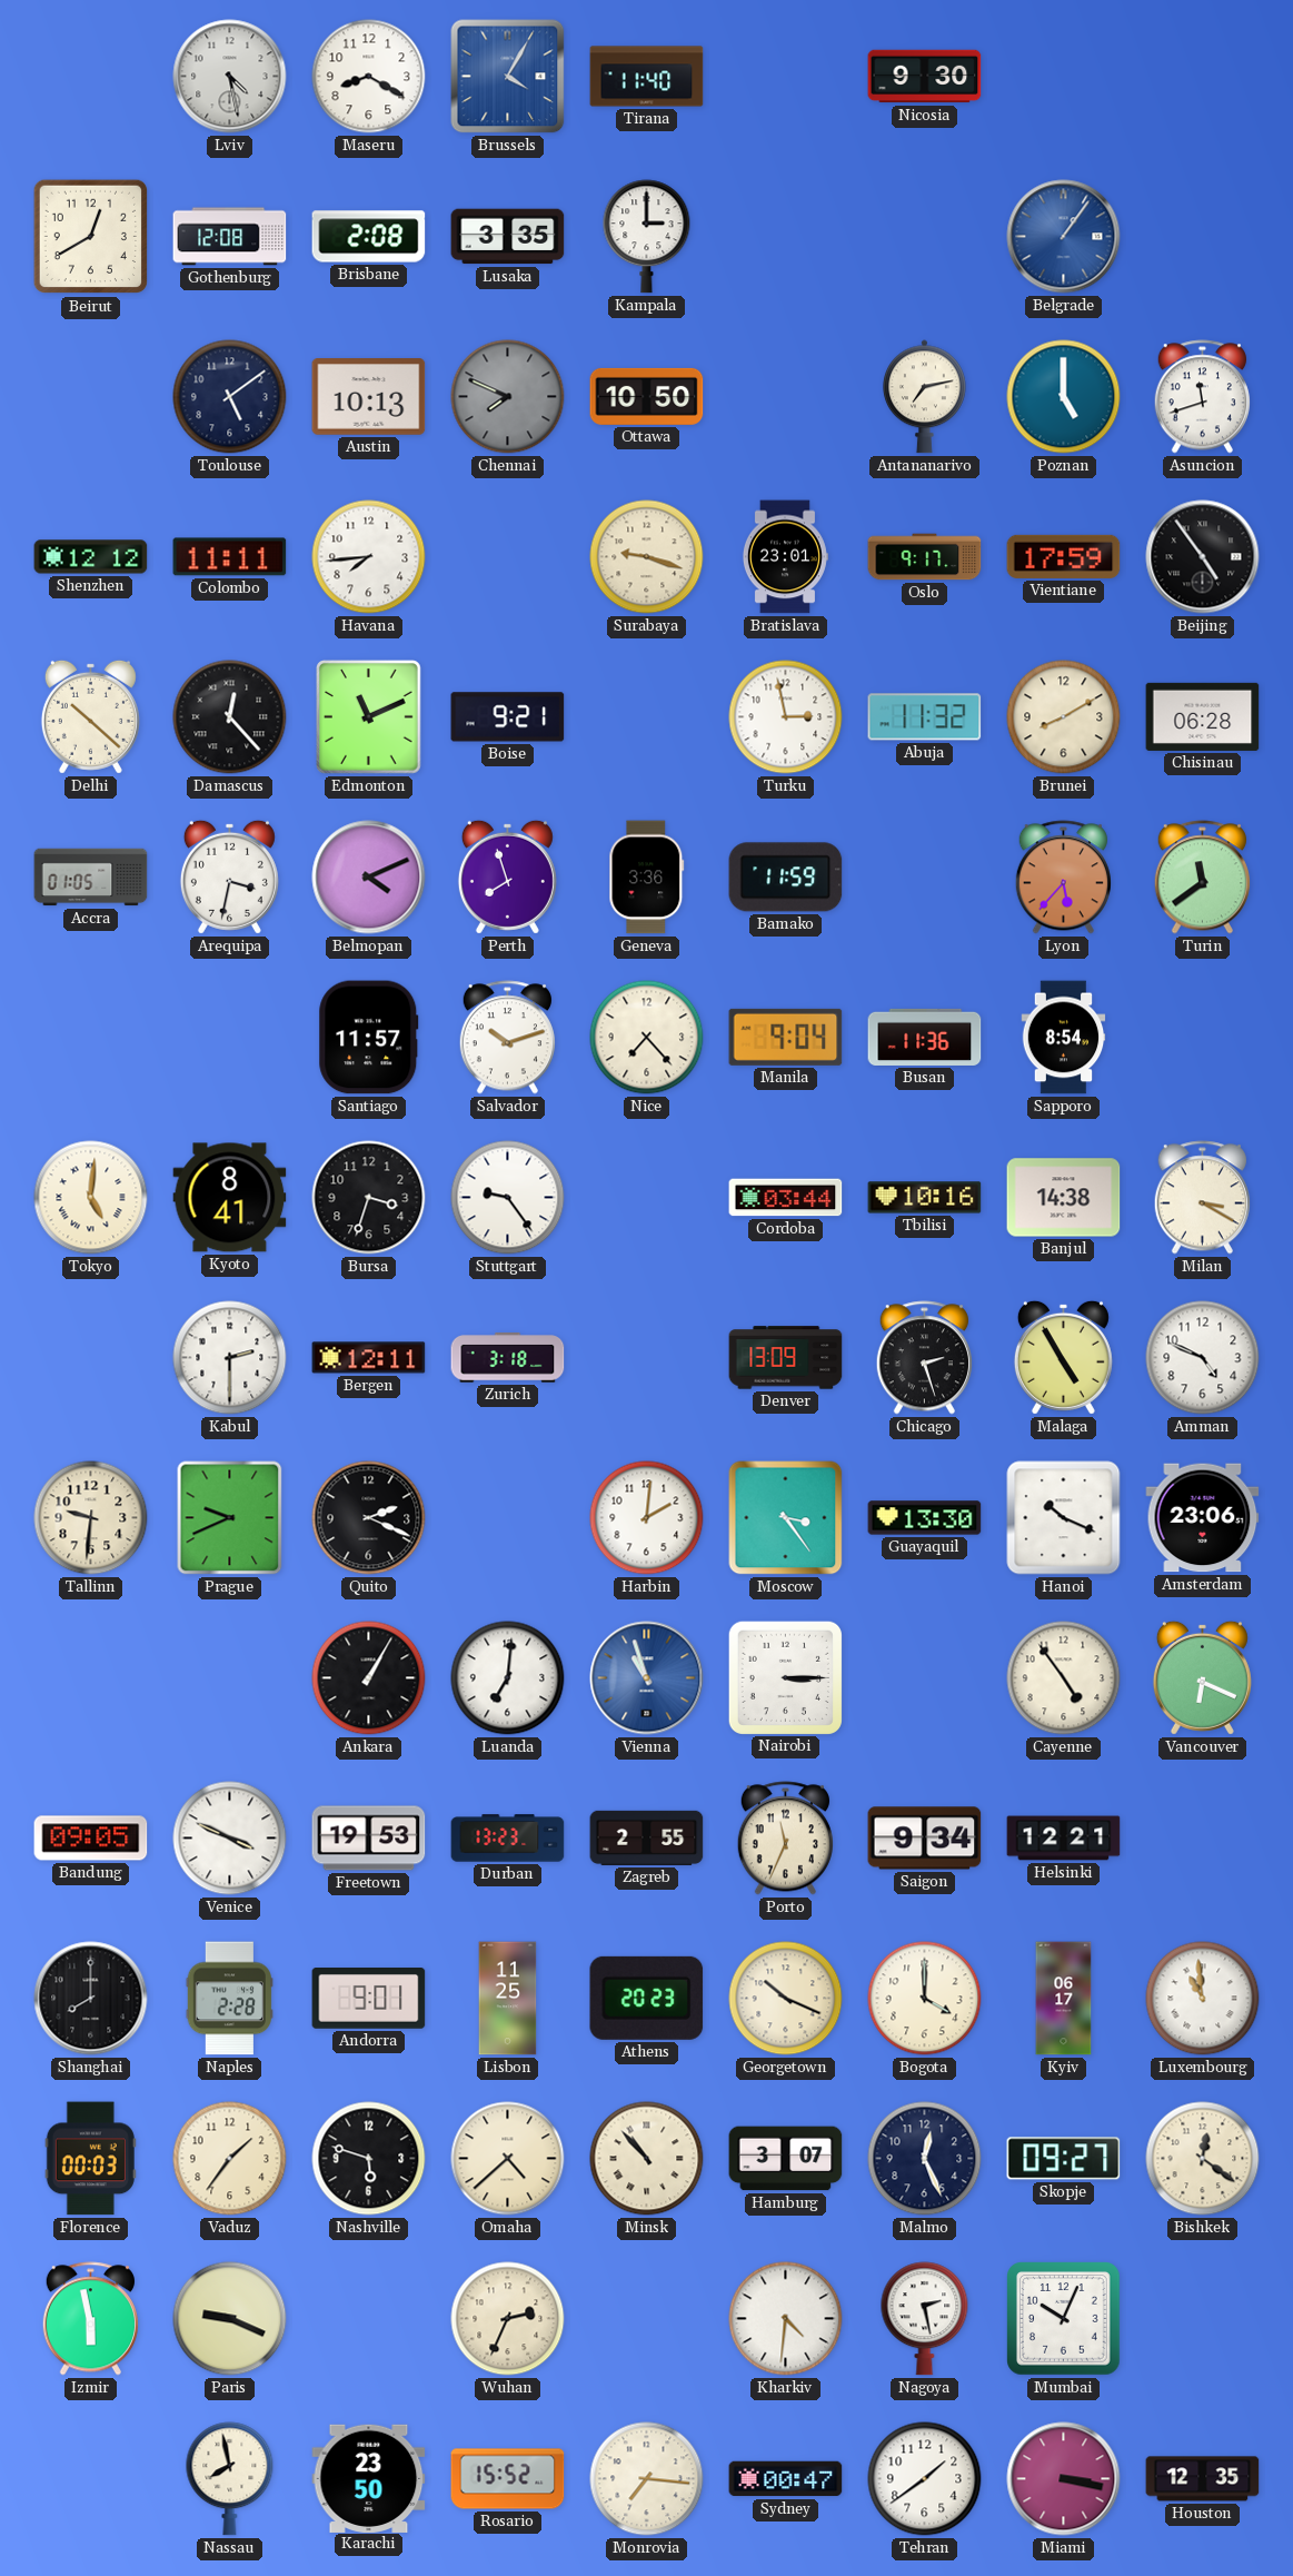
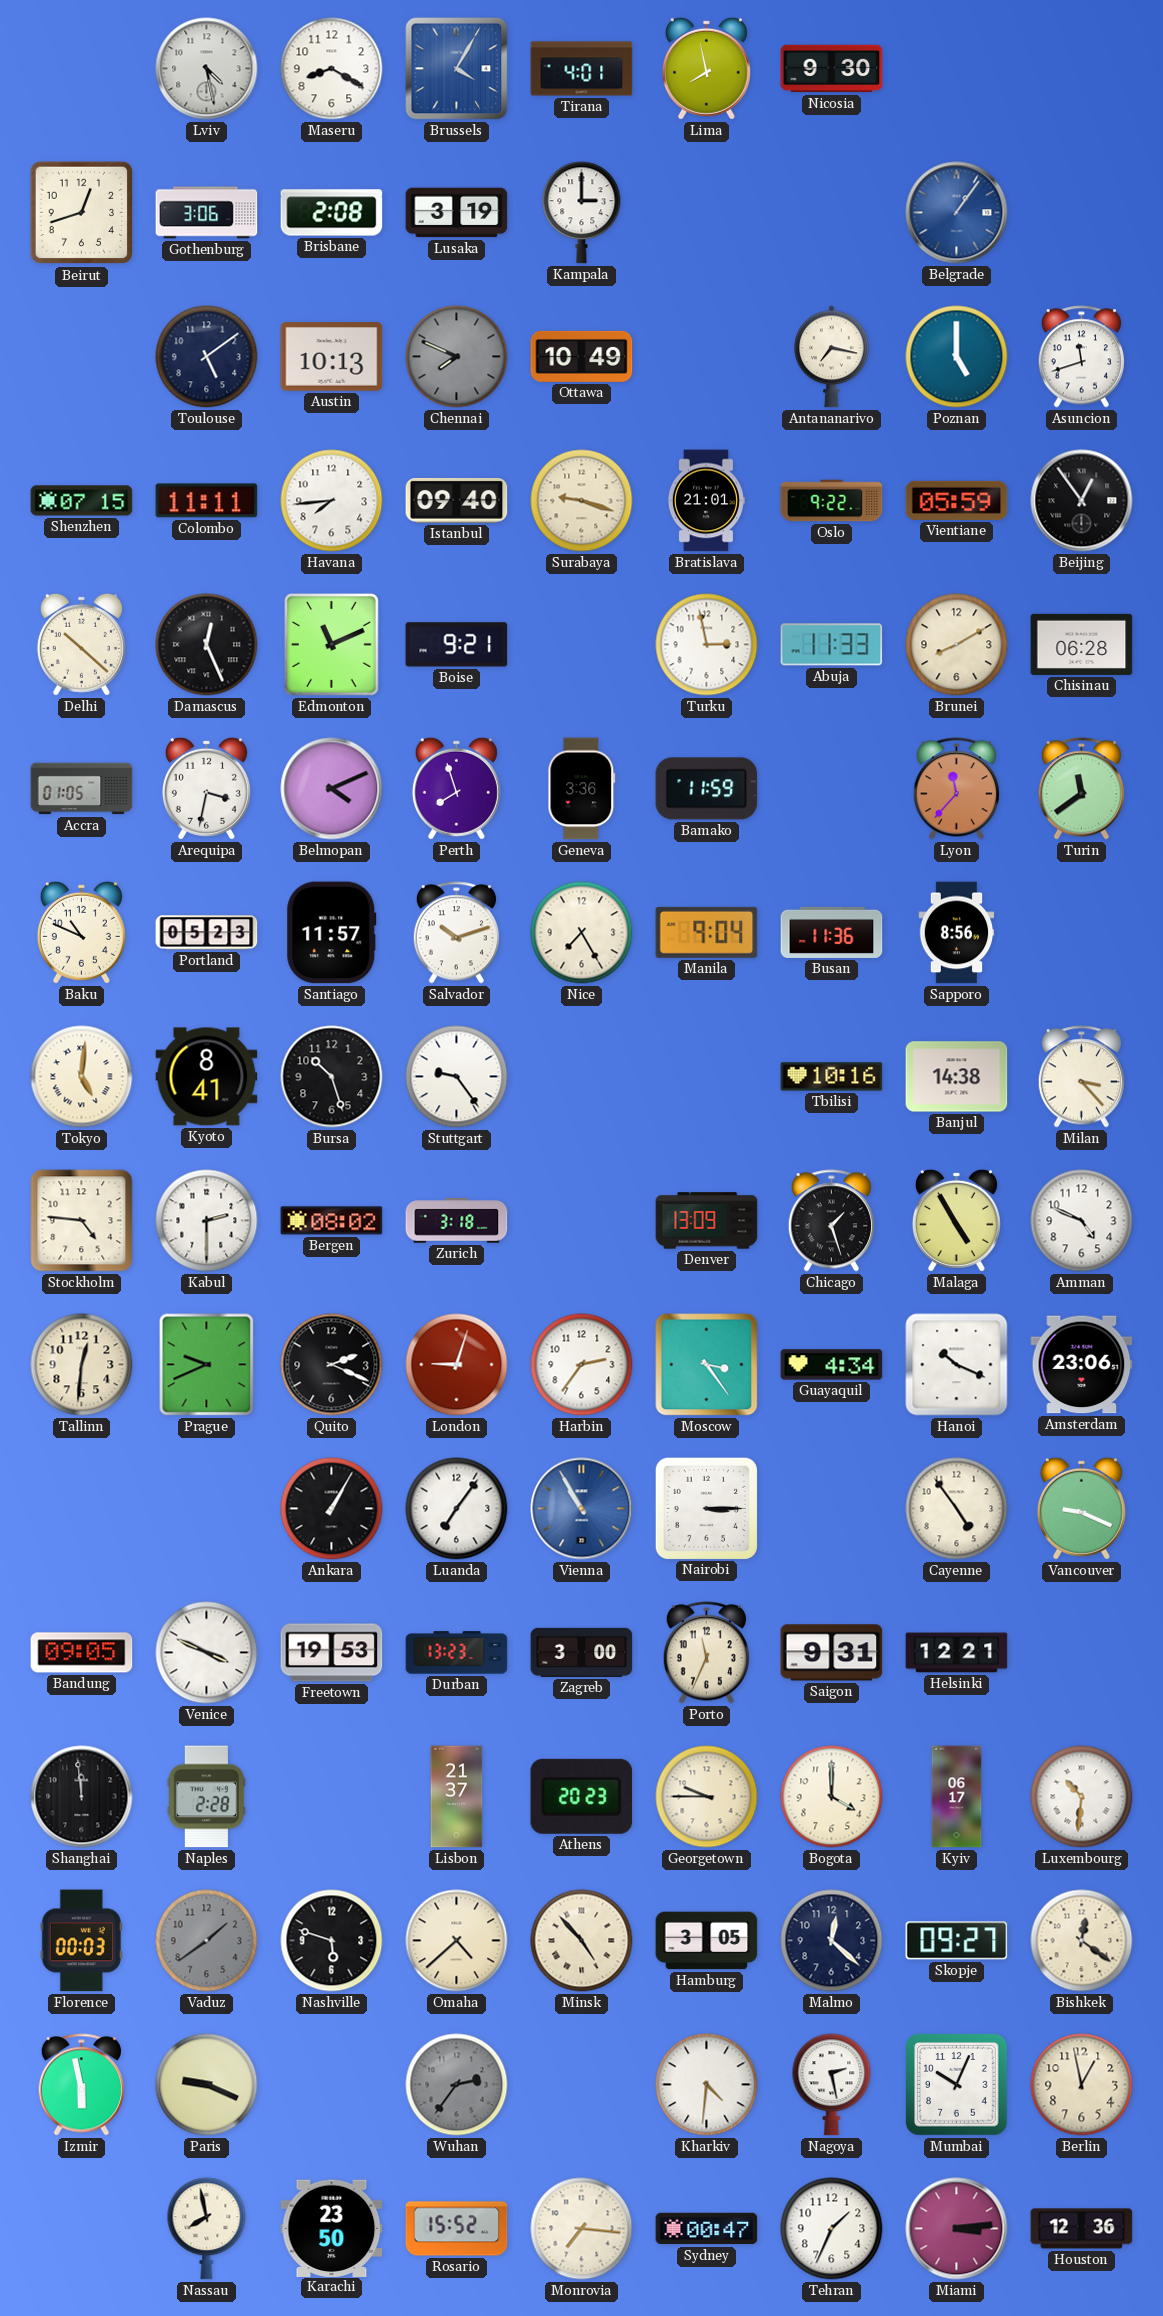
Tirana: 11:40 -> 4:01 (582, 69)
Lima: none -> 7:58 (706, 68)
Beirut: 12:40 -> 12:42 (82, 213)
Gothenburg: 12:08 -> 3:06 (207, 213)
Lusaka: 3:35 -> 3:19 (457, 213)
Ottawa: 10:50 -> 10:49 (582, 356)
Antananarivo: 7:13 -> 7:17 (832, 357)
Shenzhen: 12:12 -> 07:15 (82, 501)
Istanbul: none -> 09:40 (457, 501)
Bratislava: 23:01 -> 21:01 (706, 501)
Oslo: 9:17 -> 9:22 (832, 501)
Vientiane: 17:59 -> 05:59 (957, 500)
Beijing: 4:54 -> 12:54 (1082, 501)
Damascus: 12:23 -> 12:26 (207, 645)
Abuja: 11:32 -> 11:33 (832, 645)
Lyon: 5:37 -> 11:37 (956, 789)
Baku: none -> 10:49 (81, 932)
Portland: none -> 05:23 (207, 933)
Nice: 7:23 -> 7:25 (582, 933)
Sapporo: 8:54 -> 8:56 (957, 933)
Bursa: 3:33 -> 10:27 (332, 1077)
Cordoba: 03:44 -> none (786, 1198)
Milan: 3:20 -> 3:23 (1081, 1077)
Stockholm: none -> 4:46 (82, 1221)
Bergen: 12:11 -> 08:02 (332, 1221)
Chicago: 2:27 -> 1:27 (831, 1221)
Tallinn: 9:31 -> 12:31 (82, 1365)
London: none -> 9:03 (457, 1365)
Harbin: 2:01 -> 2:36 (582, 1365)
Guayaquil: 13:30 -> 4:34 (832, 1365)
Luanda: 7:01 -> 7:06 (457, 1509)
Vienna: 10:57 -> 10:55 (582, 1509)
Vancouver: 6:19 -> 9:19 (1081, 1508)
Zagreb: 2:55 -> 3:00 (582, 1652)
Saigon: 9:34 -> 9:31 (832, 1653)
Shanghai: 8:00 -> 11:59 (82, 1797)
Andorra: 9:01 -> none (369, 1999)
Lisbon: 11:25 -> 21:37 (457, 1797)
Georgetown: 10:19 -> 9:45 (707, 1797)
Luxembourg: 10:59 -> 10:31 (1082, 1797)
Vaduz: 1:36 -> 1:39 (207, 1941)
Vaduz dial: cream -> grey (207, 1941)
Minsk: 10:53 -> 4:53 (582, 1941)
Hamburg: 3:07 -> 3:05 (707, 1941)
Malmo: 12:26 -> 12:22 (832, 1941)
Wuhan: 2:34 -> 2:36 (457, 2085)
Wuhan dial: cream -> grey (457, 2085)
Berlin: none -> 12:58 (1082, 2085)
Tehran: 1:39 -> 1:34 (832, 2229)
Miami: 3:17 -> 3:14 (957, 2229)
Houston: 12:35 -> 12:36 (1082, 2229)
